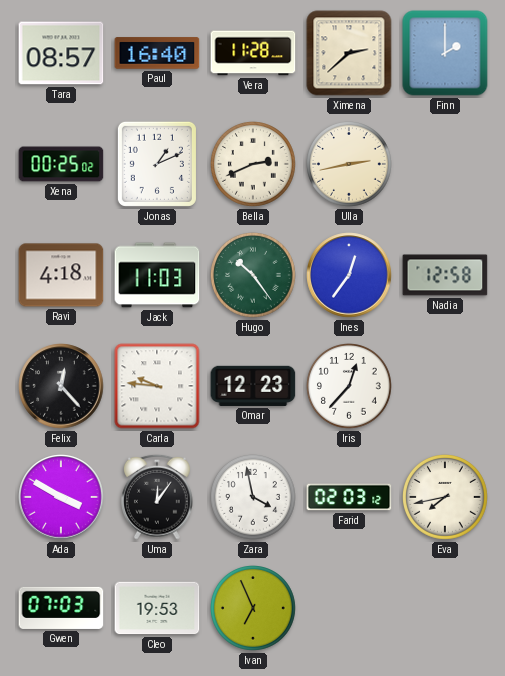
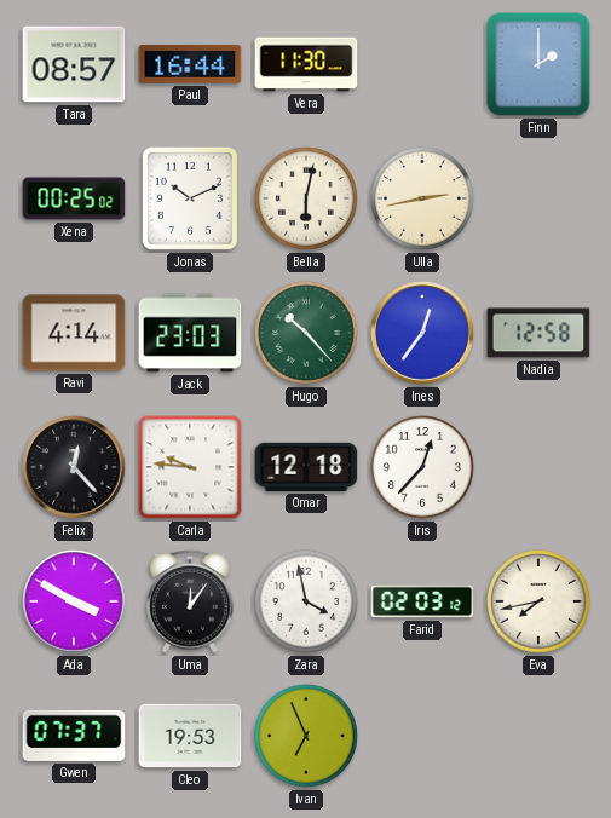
Paul: 16:40 -> 16:44 (190, 64)
Vera: 11:28 -> 11:30 (306, 64)
Ximena: 2:38 -> none (349, 53)
Jonas: 1:11 -> 10:11 (190, 198)
Bella: 2:41 -> 6:02 (307, 200)
Ravi: 4:18 -> 4:14 (74, 333)
Jack: 11:03 -> 23:03 (190, 333)
Hugo: 10:24 -> 10:23 (307, 334)
Omar: 12:23 -> 12:18 (306, 467)
Gwen: 07:03 -> 07:37 (74, 736)
